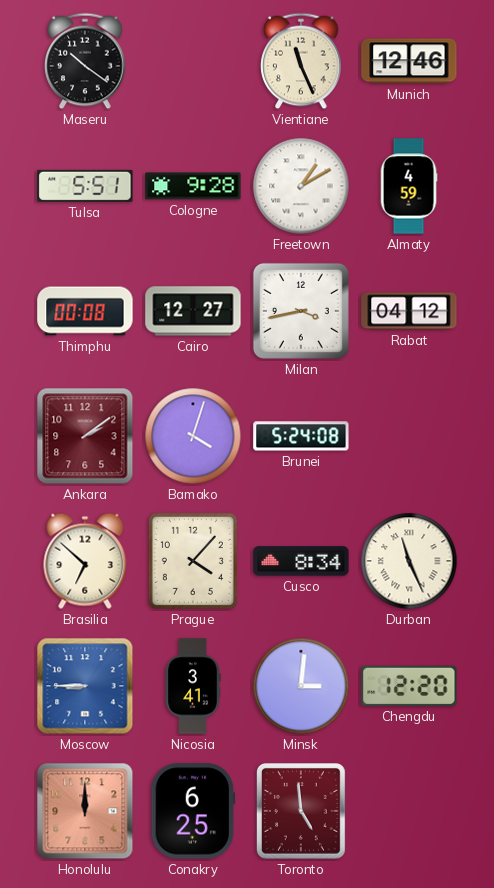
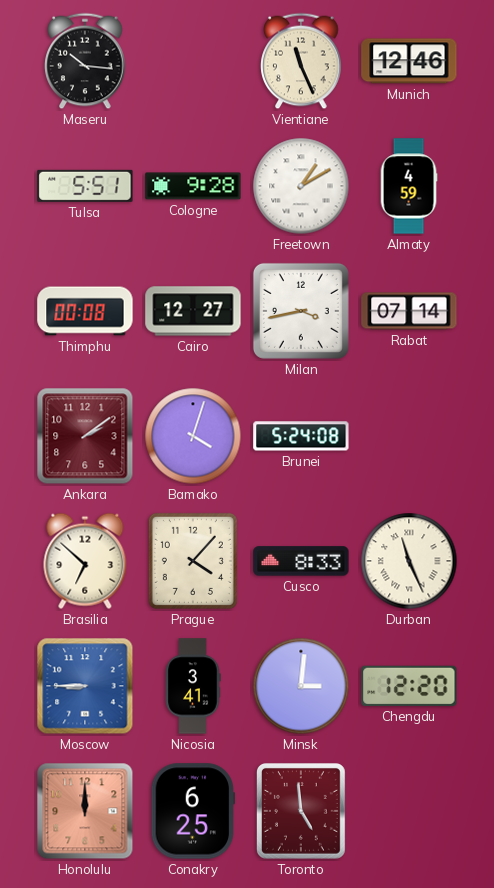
Maseru: 10:21 -> 10:16 (85, 61)
Rabat: 04:12 -> 07:14 (409, 311)
Cusco: 8:34 -> 8:33 (301, 561)
